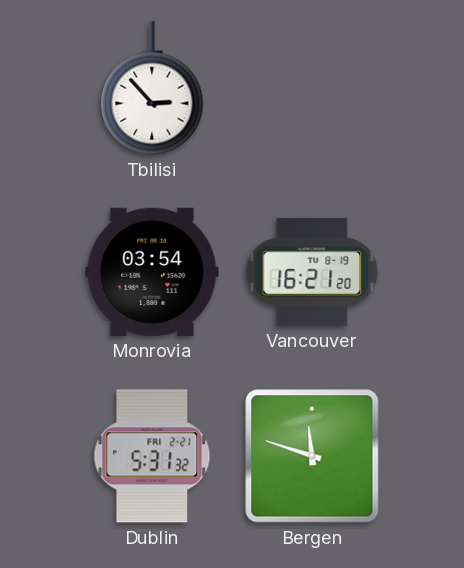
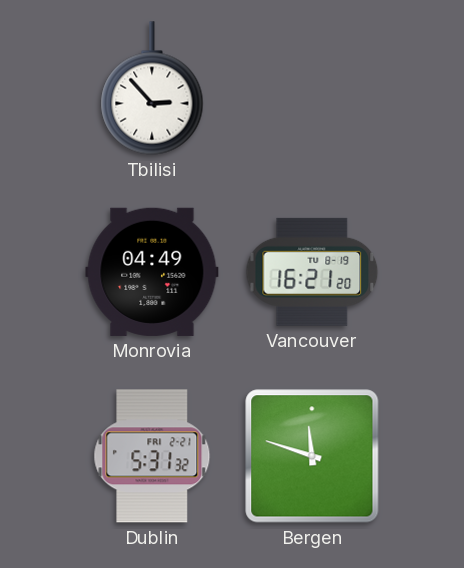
Monrovia: 03:54 -> 04:49 (152, 272)
